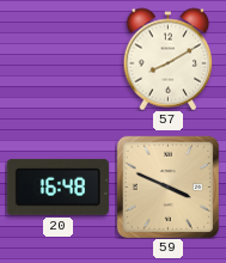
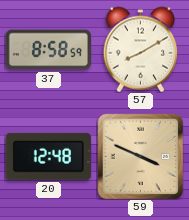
37: none -> 8:58 (48, 50)
20: 16:48 -> 12:48 (48, 156)
